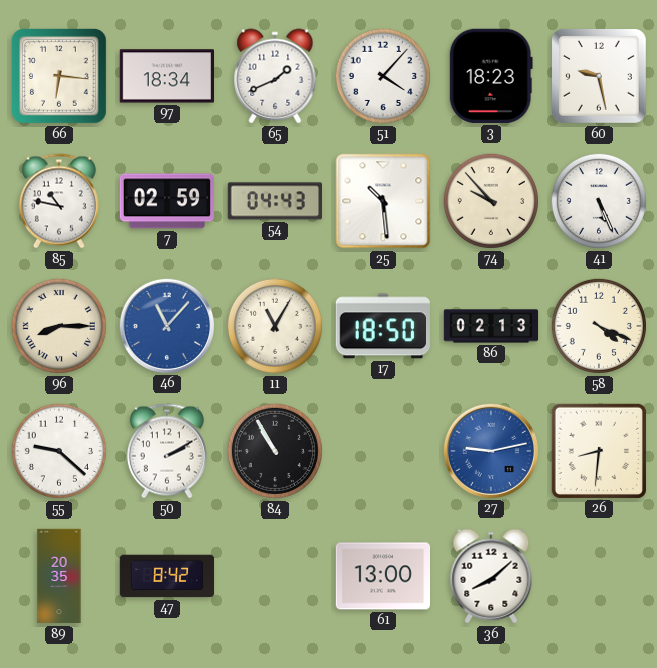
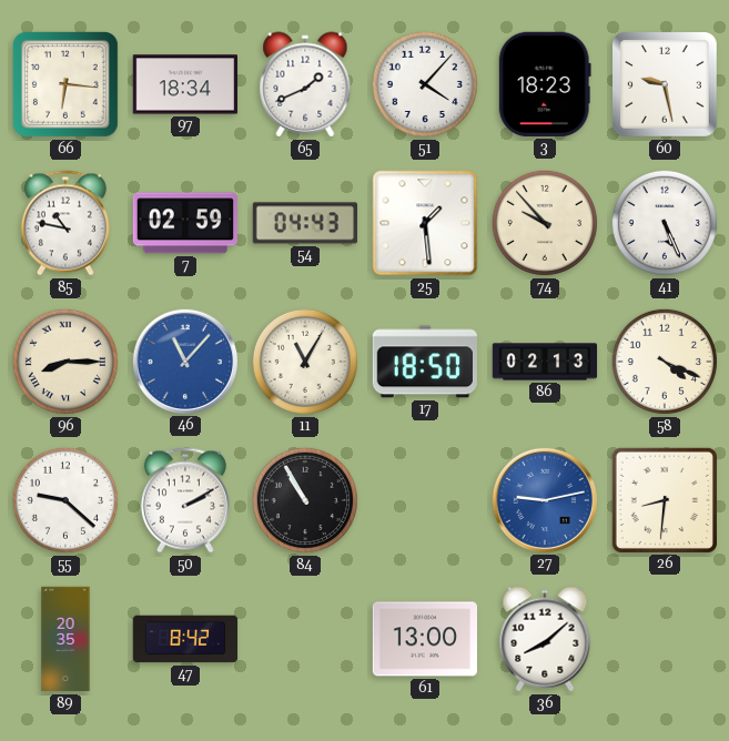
25: 10:29 -> 1:29 (425, 223)
